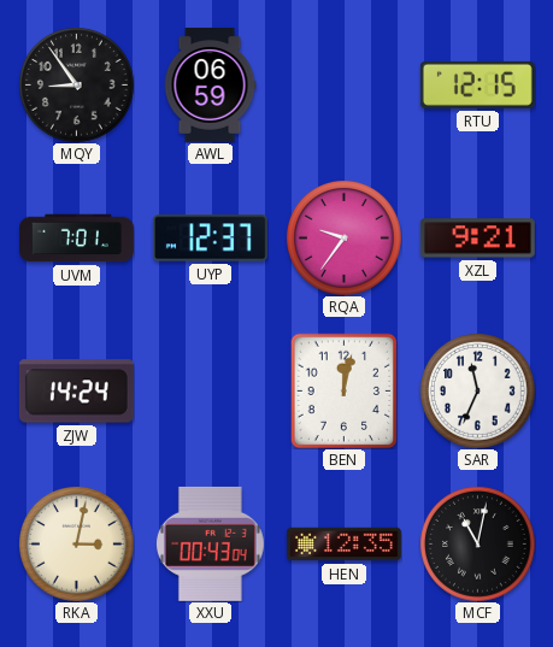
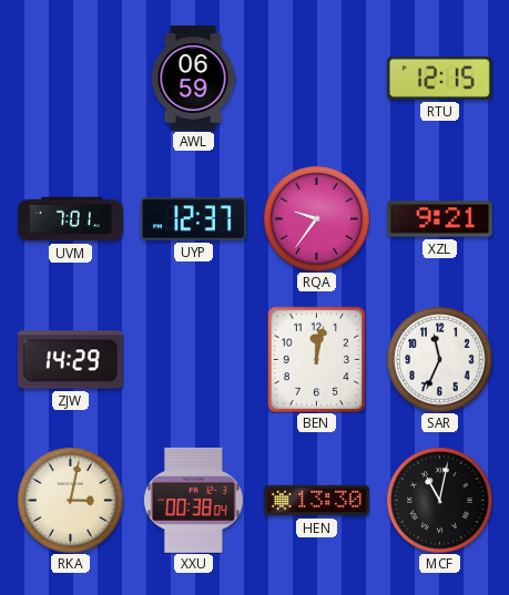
MQY: 8:54 -> none (77, 86)
ZJW: 14:24 -> 14:29 (70, 360)
XXU: 00:43 -> 00:38 (193, 500)
HEN: 12:35 -> 13:30 (316, 501)
